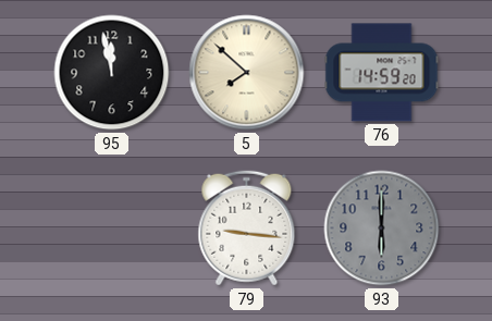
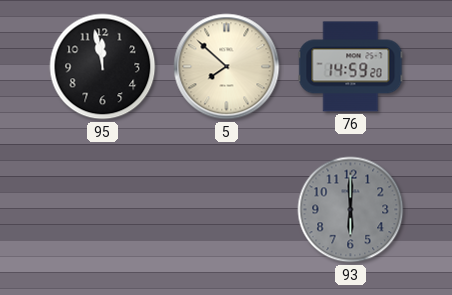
79: 9:16 -> none (247, 229)
